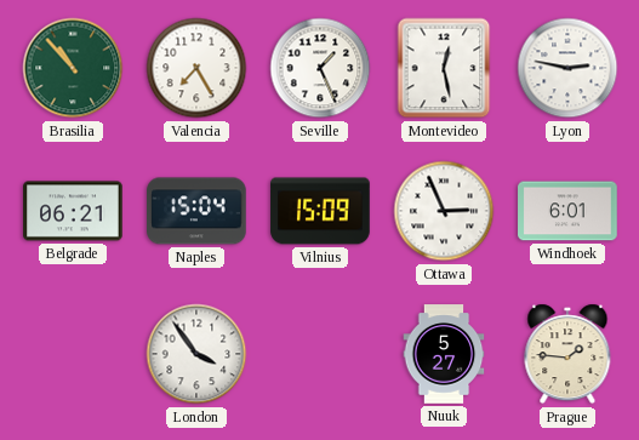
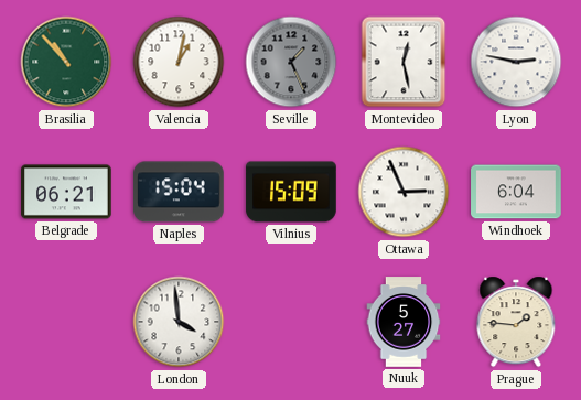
Valencia: 7:25 -> 1:02 (179, 62)
Seville dial: white -> grey (291, 62)
Windhoek: 6:01 -> 6:04 (516, 192)
London: 3:54 -> 3:59 (179, 322)
